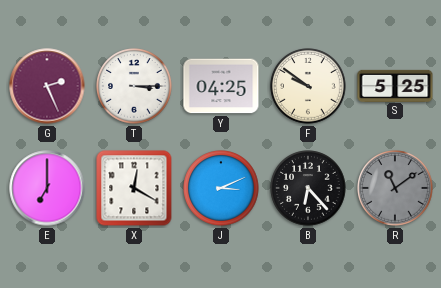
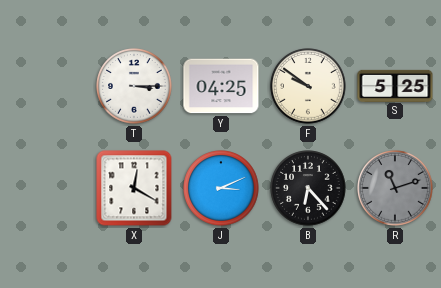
G: 2:26 -> none (47, 86)
E: 7:00 -> none (47, 188)
R: 11:09 -> 11:12 (395, 188)
